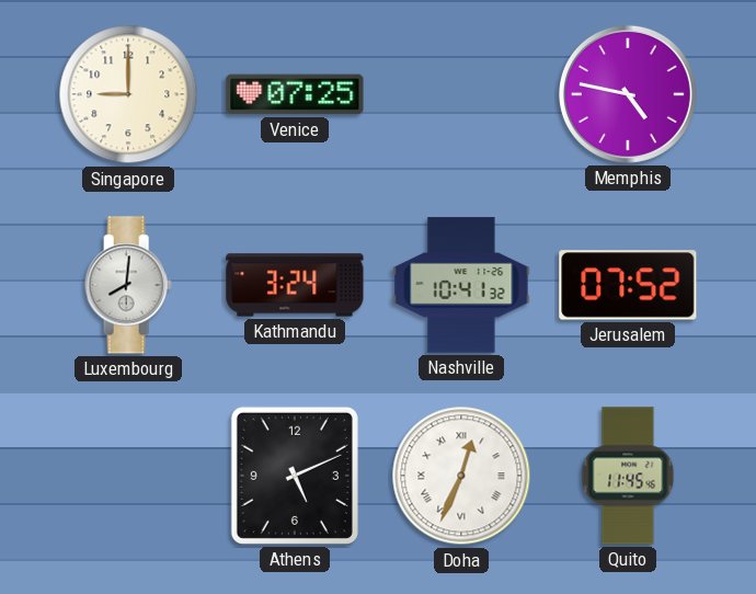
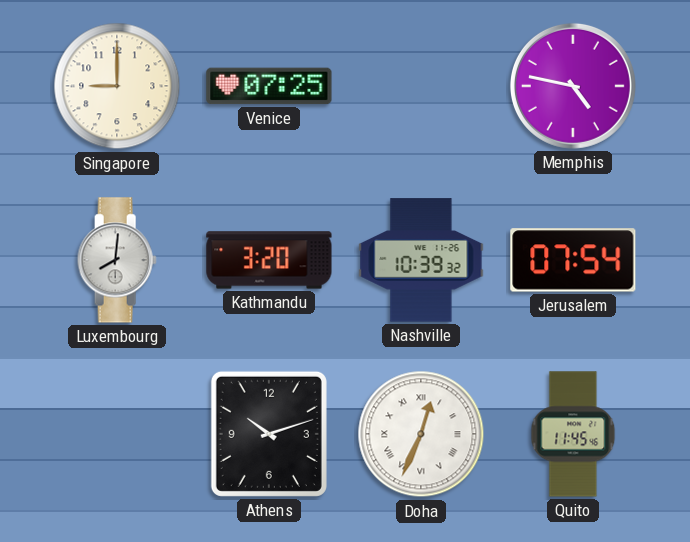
Kathmandu: 3:24 -> 3:20 (269, 260)
Nashville: 10:41 -> 10:39 (421, 260)
Jerusalem: 07:52 -> 07:54 (573, 260)
Athens: 5:11 -> 10:12 (269, 434)
